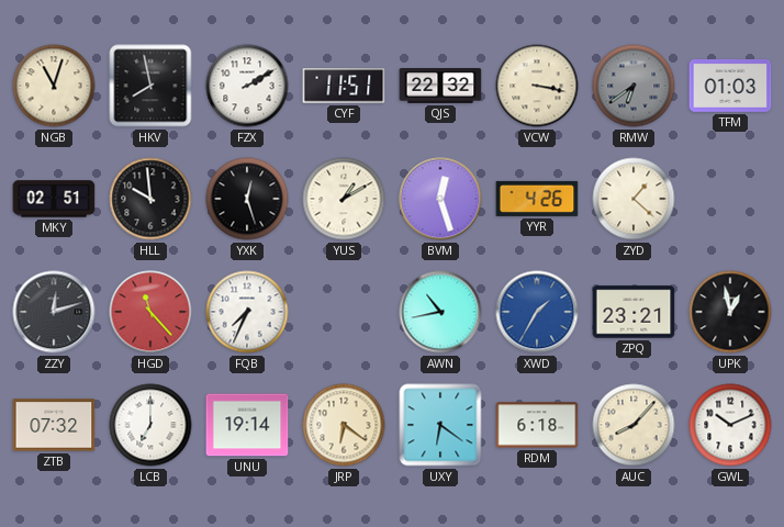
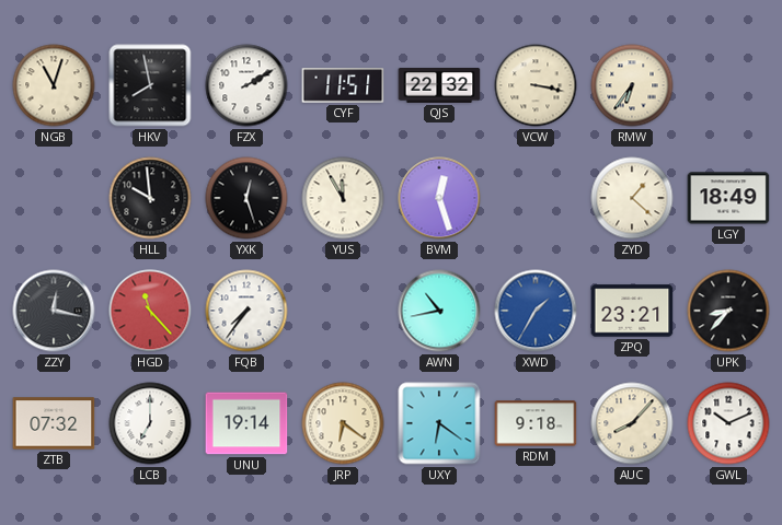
RMW: 6:39 -> 6:36 (632, 85)
RMW dial: grey -> cream (632, 85)
TFM: 01:03 -> none (730, 86)
MKY: 02:51 -> none (54, 199)
YUS: 1:10 -> 11:55 (343, 198)
YYR: 4:26 -> none (537, 199)
LGY: none -> 18:49 (728, 198)
ZZY: 12:12 -> 12:17 (54, 311)
FQB: 7:34 -> 7:36 (246, 311)
UPK: 12:58 -> 8:37 (728, 311)
RDM: 6:18 -> 9:18 (536, 423)
